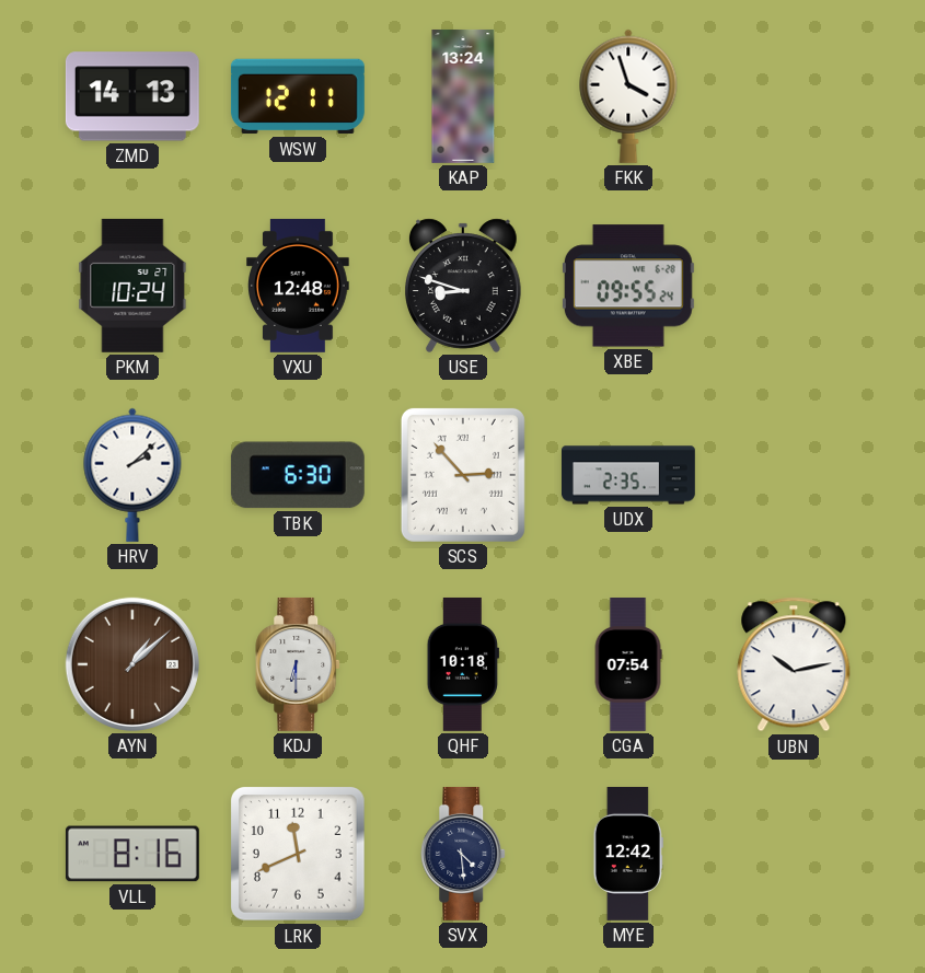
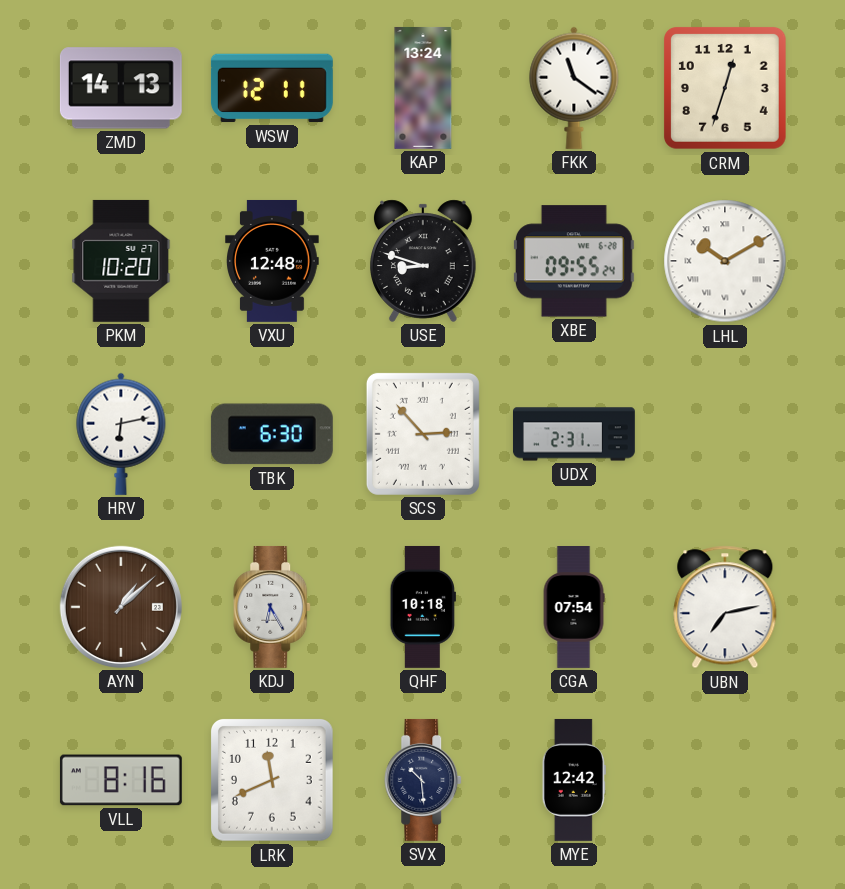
FKK: 3:57 -> 11:21 (574, 88)
CRM: none -> 12:33 (726, 89)
PKM: 10:24 -> 10:20 (121, 261)
LHL: none -> 10:10 (725, 261)
HRV: 2:08 -> 6:13 (121, 434)
UDX: 2:35 -> 2:31 (574, 434)
KDJ: 6:30 -> 6:25 (273, 607)
UBN: 10:13 -> 7:13 (725, 607)
SVX: 4:29 -> 10:29 (424, 780)
